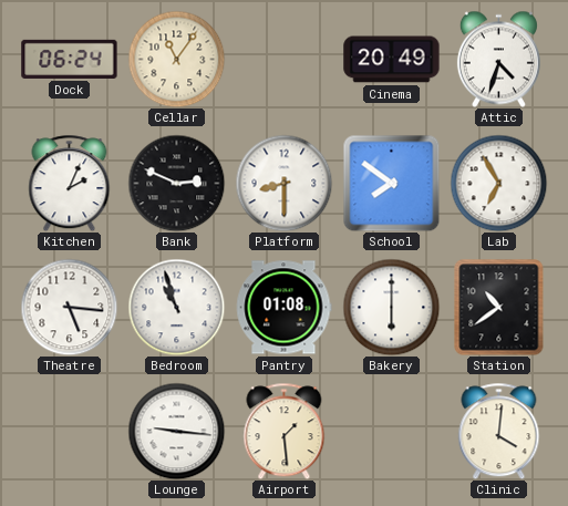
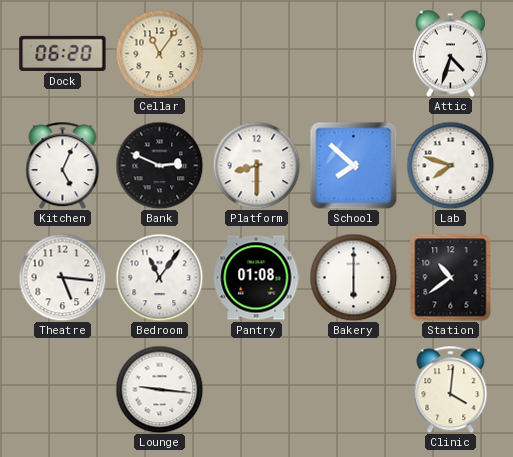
Dock: 06:24 -> 06:20 (63, 53)
Cinema: 20:49 -> none (392, 60)
Kitchen: 2:04 -> 5:04 (63, 165)
School: 7:51 -> 7:52 (353, 165)
Lab: 6:55 -> 7:48 (450, 165)
Bedroom: 10:57 -> 11:06 (159, 277)
Airport: 1:29 -> none (285, 431)
